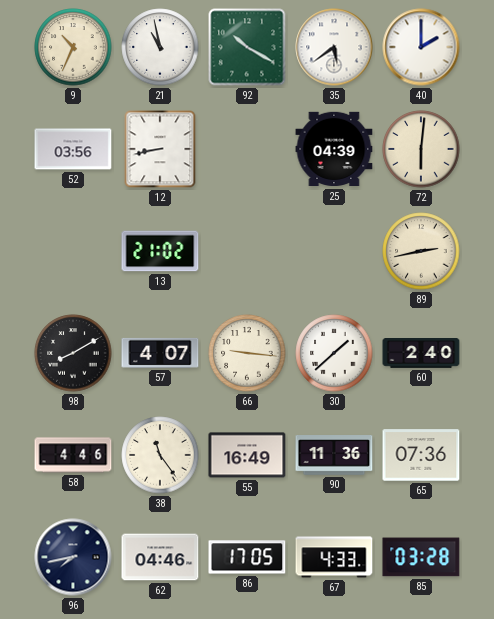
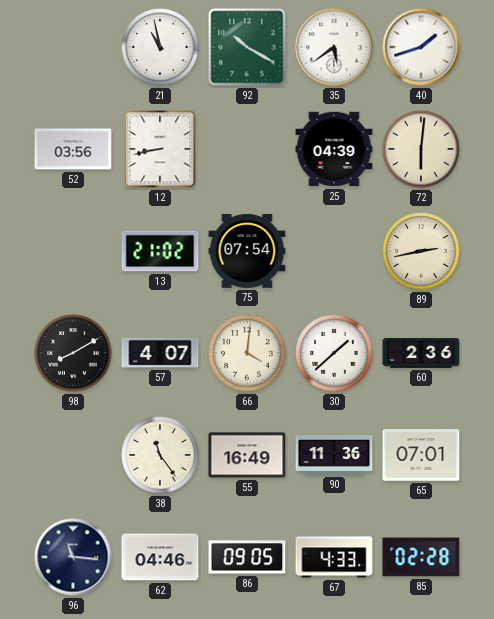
9: 10:34 -> none (73, 47)
40: 2:00 -> 1:42 (421, 47)
75: none -> 07:54 (247, 251)
66: 9:16 -> 4:01 (247, 353)
60: 2:40 -> 2:36 (421, 354)
58: 4:46 -> none (73, 455)
65: 07:36 -> 07:01 (421, 455)
96: 7:43 -> 11:16 (73, 557)
86: 17:05 -> 09:05 (247, 557)
85: 03:28 -> 02:28 (421, 557)
